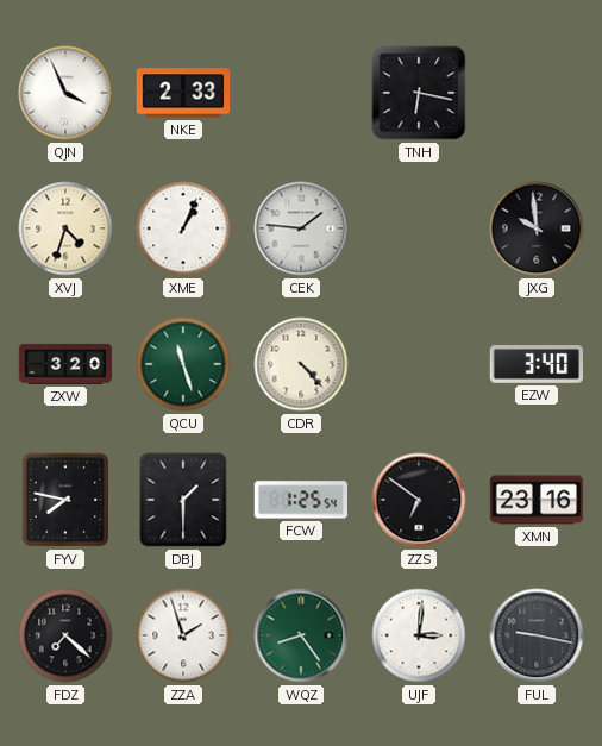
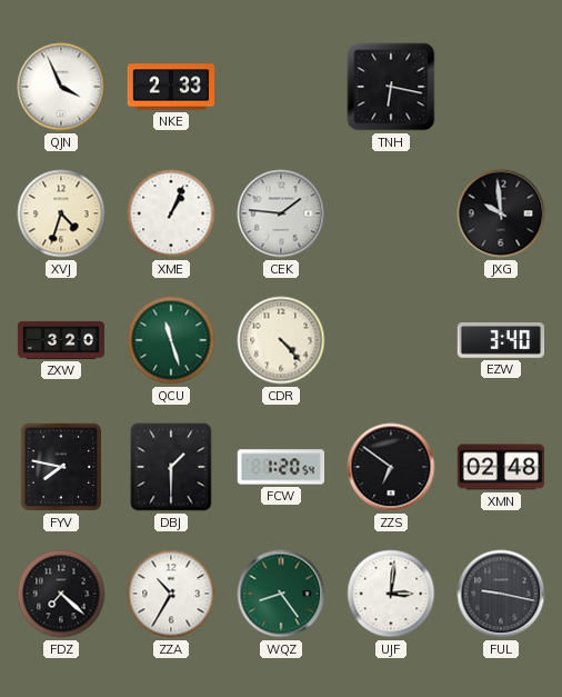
FCW: 1:25 -> 1:20 (280, 467)
XMN: 23:16 -> 02:48 (501, 467)
ZZA: 1:57 -> 10:35 (171, 594)
